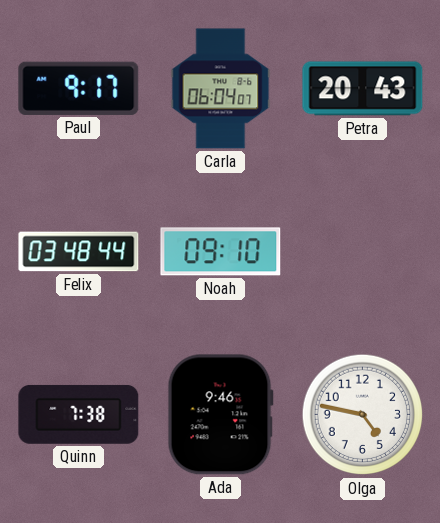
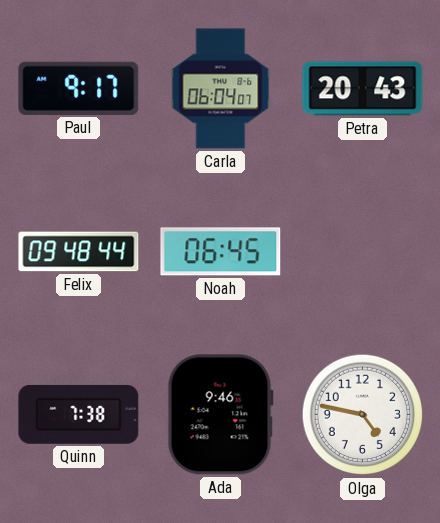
Felix: 03:48 -> 09:48 (79, 252)
Noah: 09:10 -> 06:45 (221, 252)
